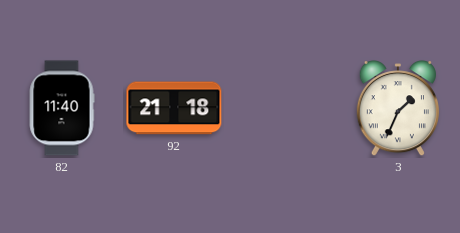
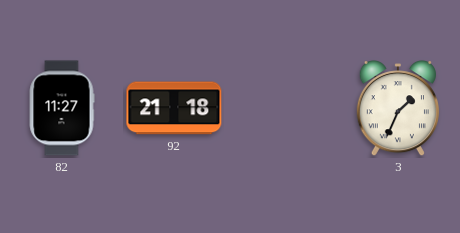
82: 11:40 -> 11:27 (62, 108)
